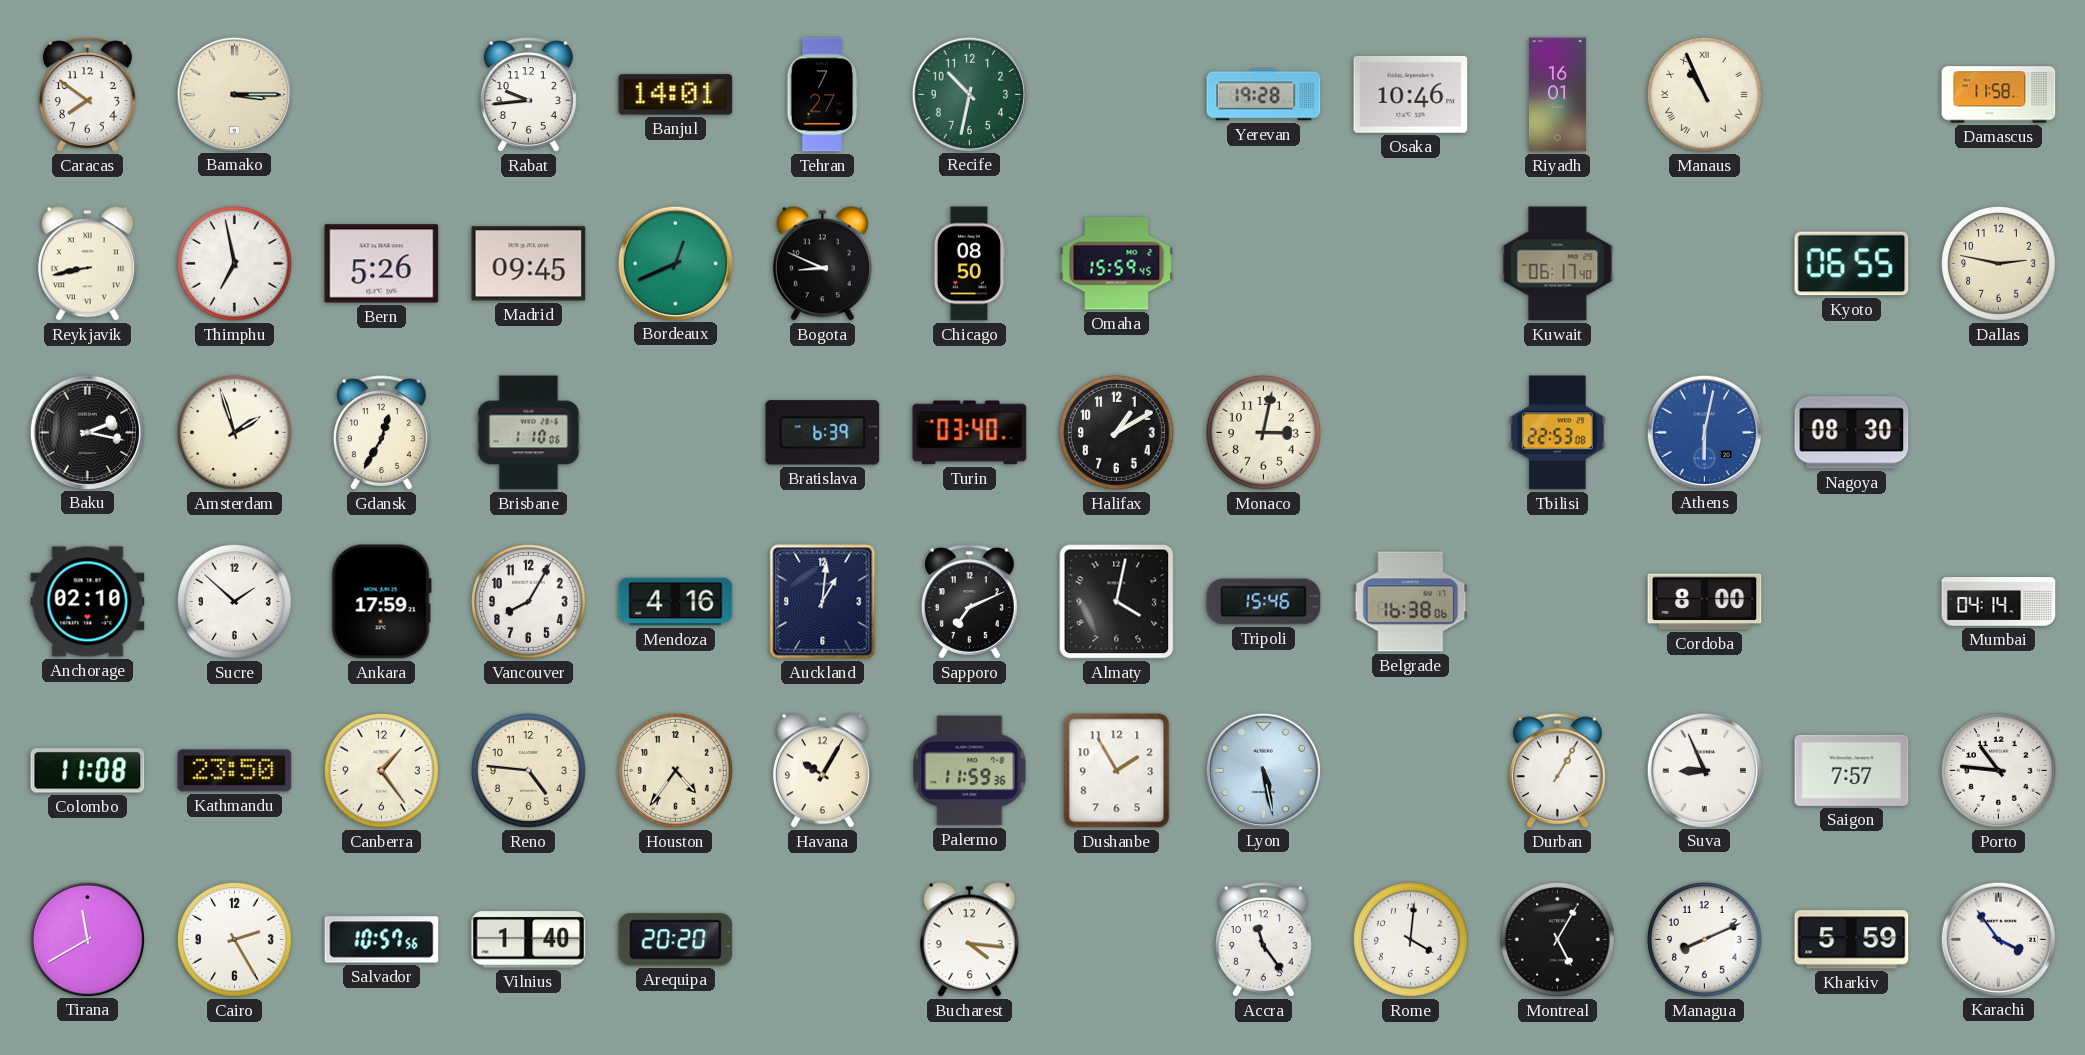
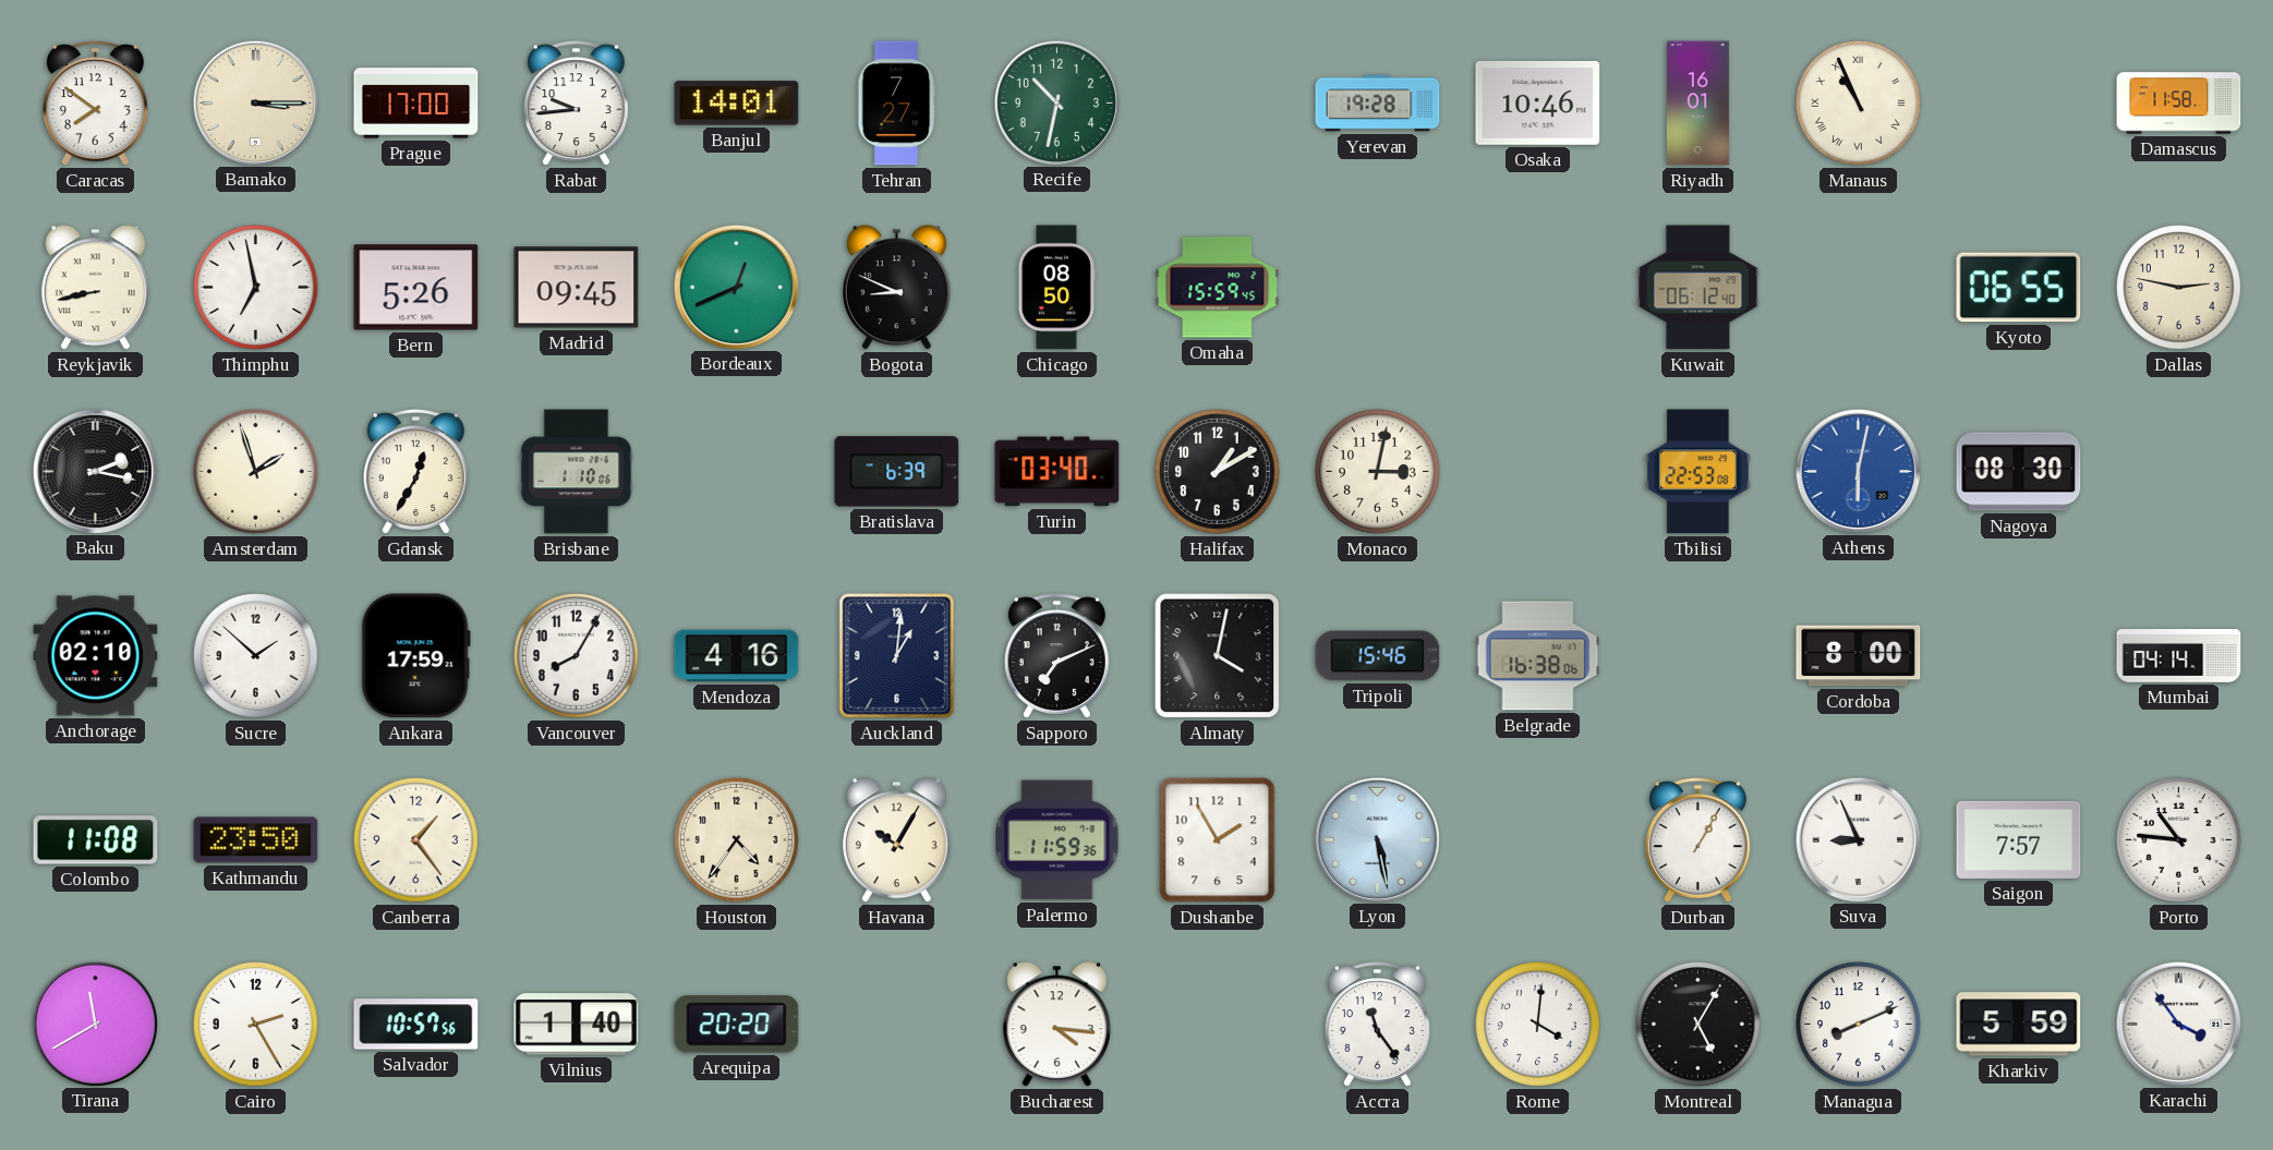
Prague: none -> 17:00 (416, 104)
Kuwait: 06:17 -> 06:12 (1698, 288)
Reno: 4:46 -> none (529, 771)
